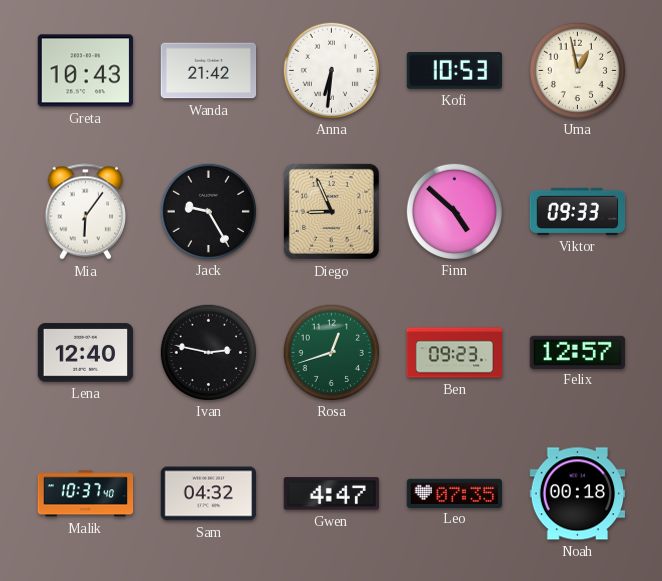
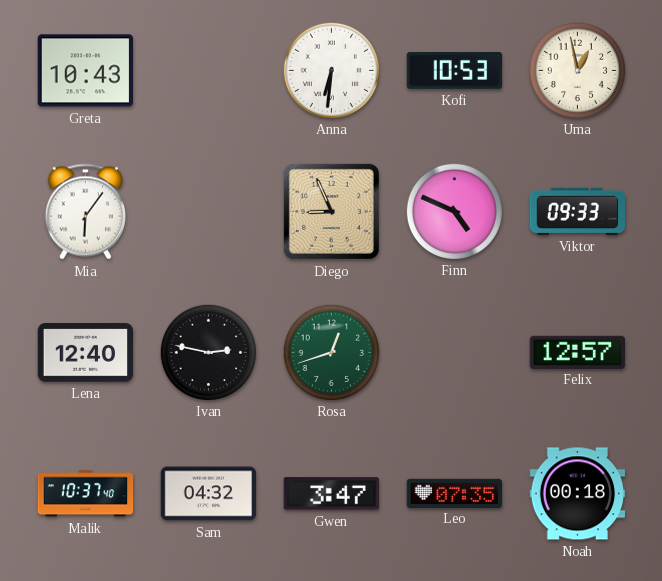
Wanda: 21:42 -> none (209, 71)
Jack: 9:25 -> none (208, 211)
Finn: 4:52 -> 4:49 (454, 211)
Ben: 09:23 -> none (455, 353)
Gwen: 4:47 -> 3:47 (331, 494)
